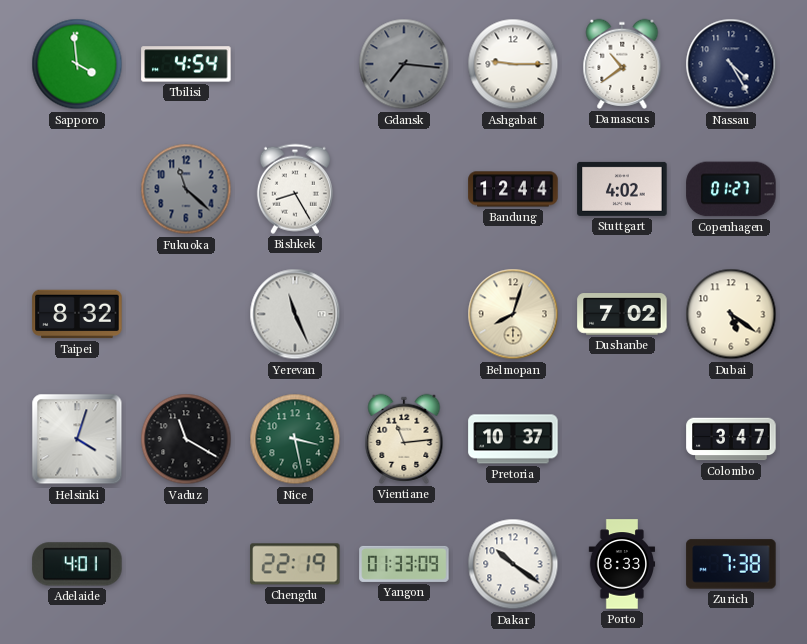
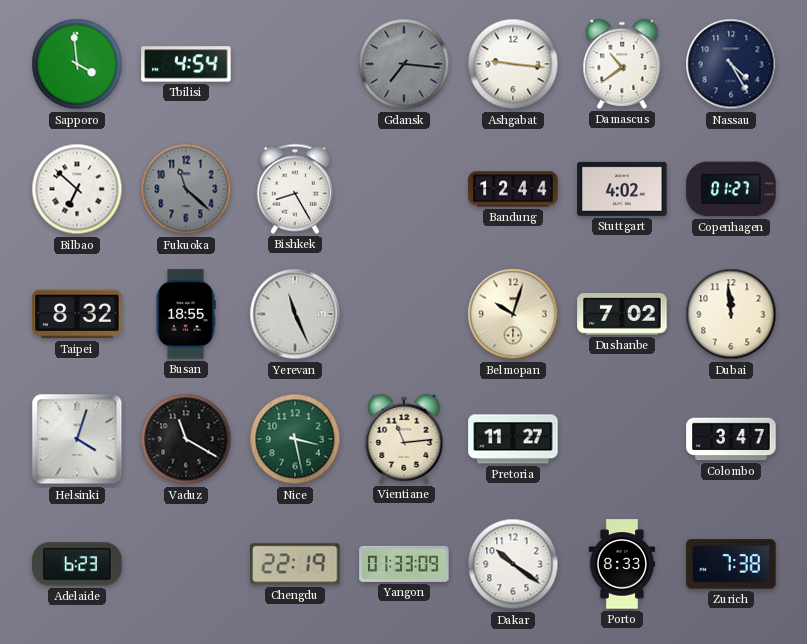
Ashgabat: 9:15 -> 9:16 (513, 64)
Bilbao: none -> 6:52 (77, 189)
Busan: none -> 18:55 (186, 314)
Belmopan: 8:03 -> 10:03 (513, 314)
Dubai: 5:21 -> 11:59 (731, 314)
Pretoria: 10:37 -> 11:27 (513, 439)
Adelaide: 4:01 -> 6:23 (77, 564)
